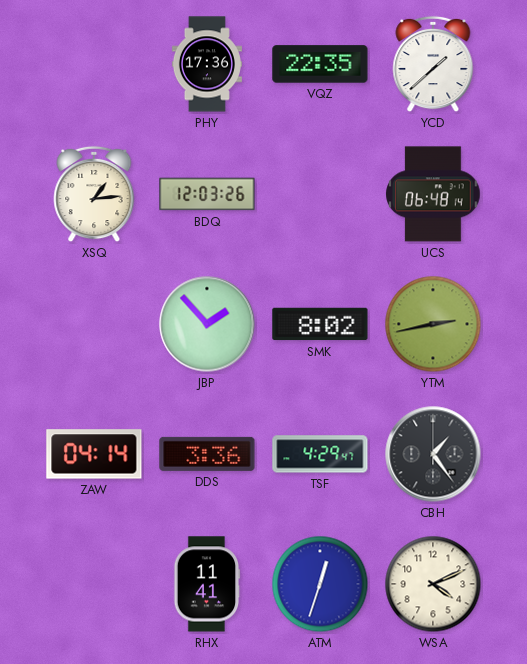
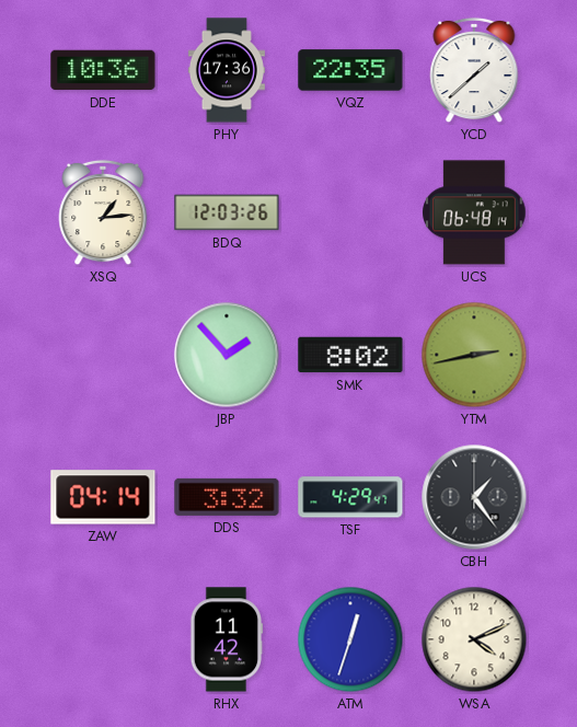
DDE: none -> 10:36 (103, 70)
DDS: 3:36 -> 3:32 (227, 497)
RHX: 11:41 -> 11:42 (227, 639)
